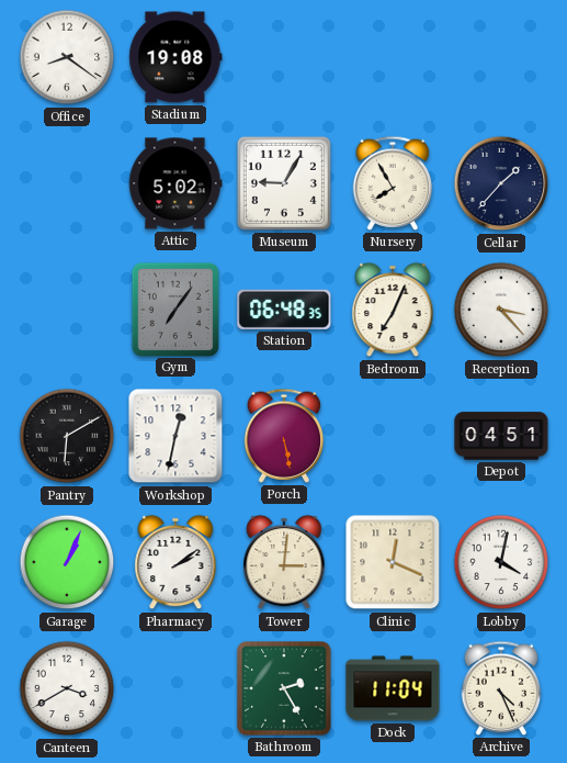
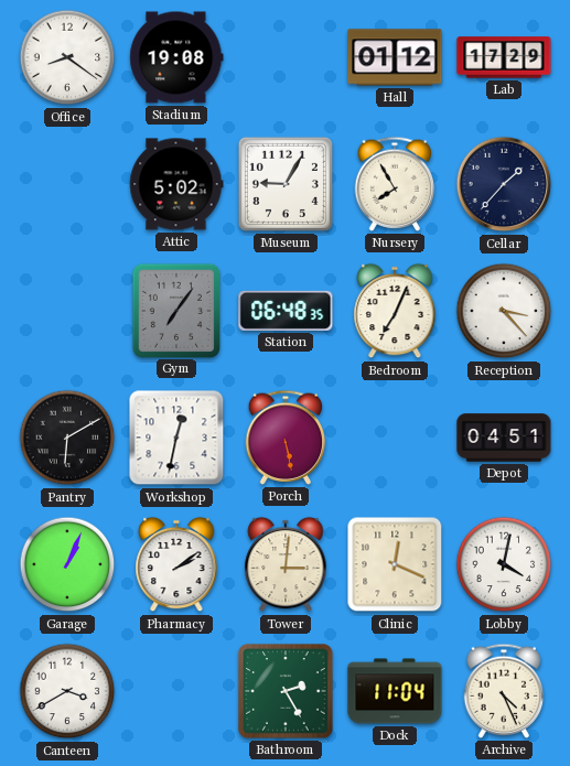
Hall: none -> 01:12 (395, 57)
Lab: none -> 17:29 (504, 57)
